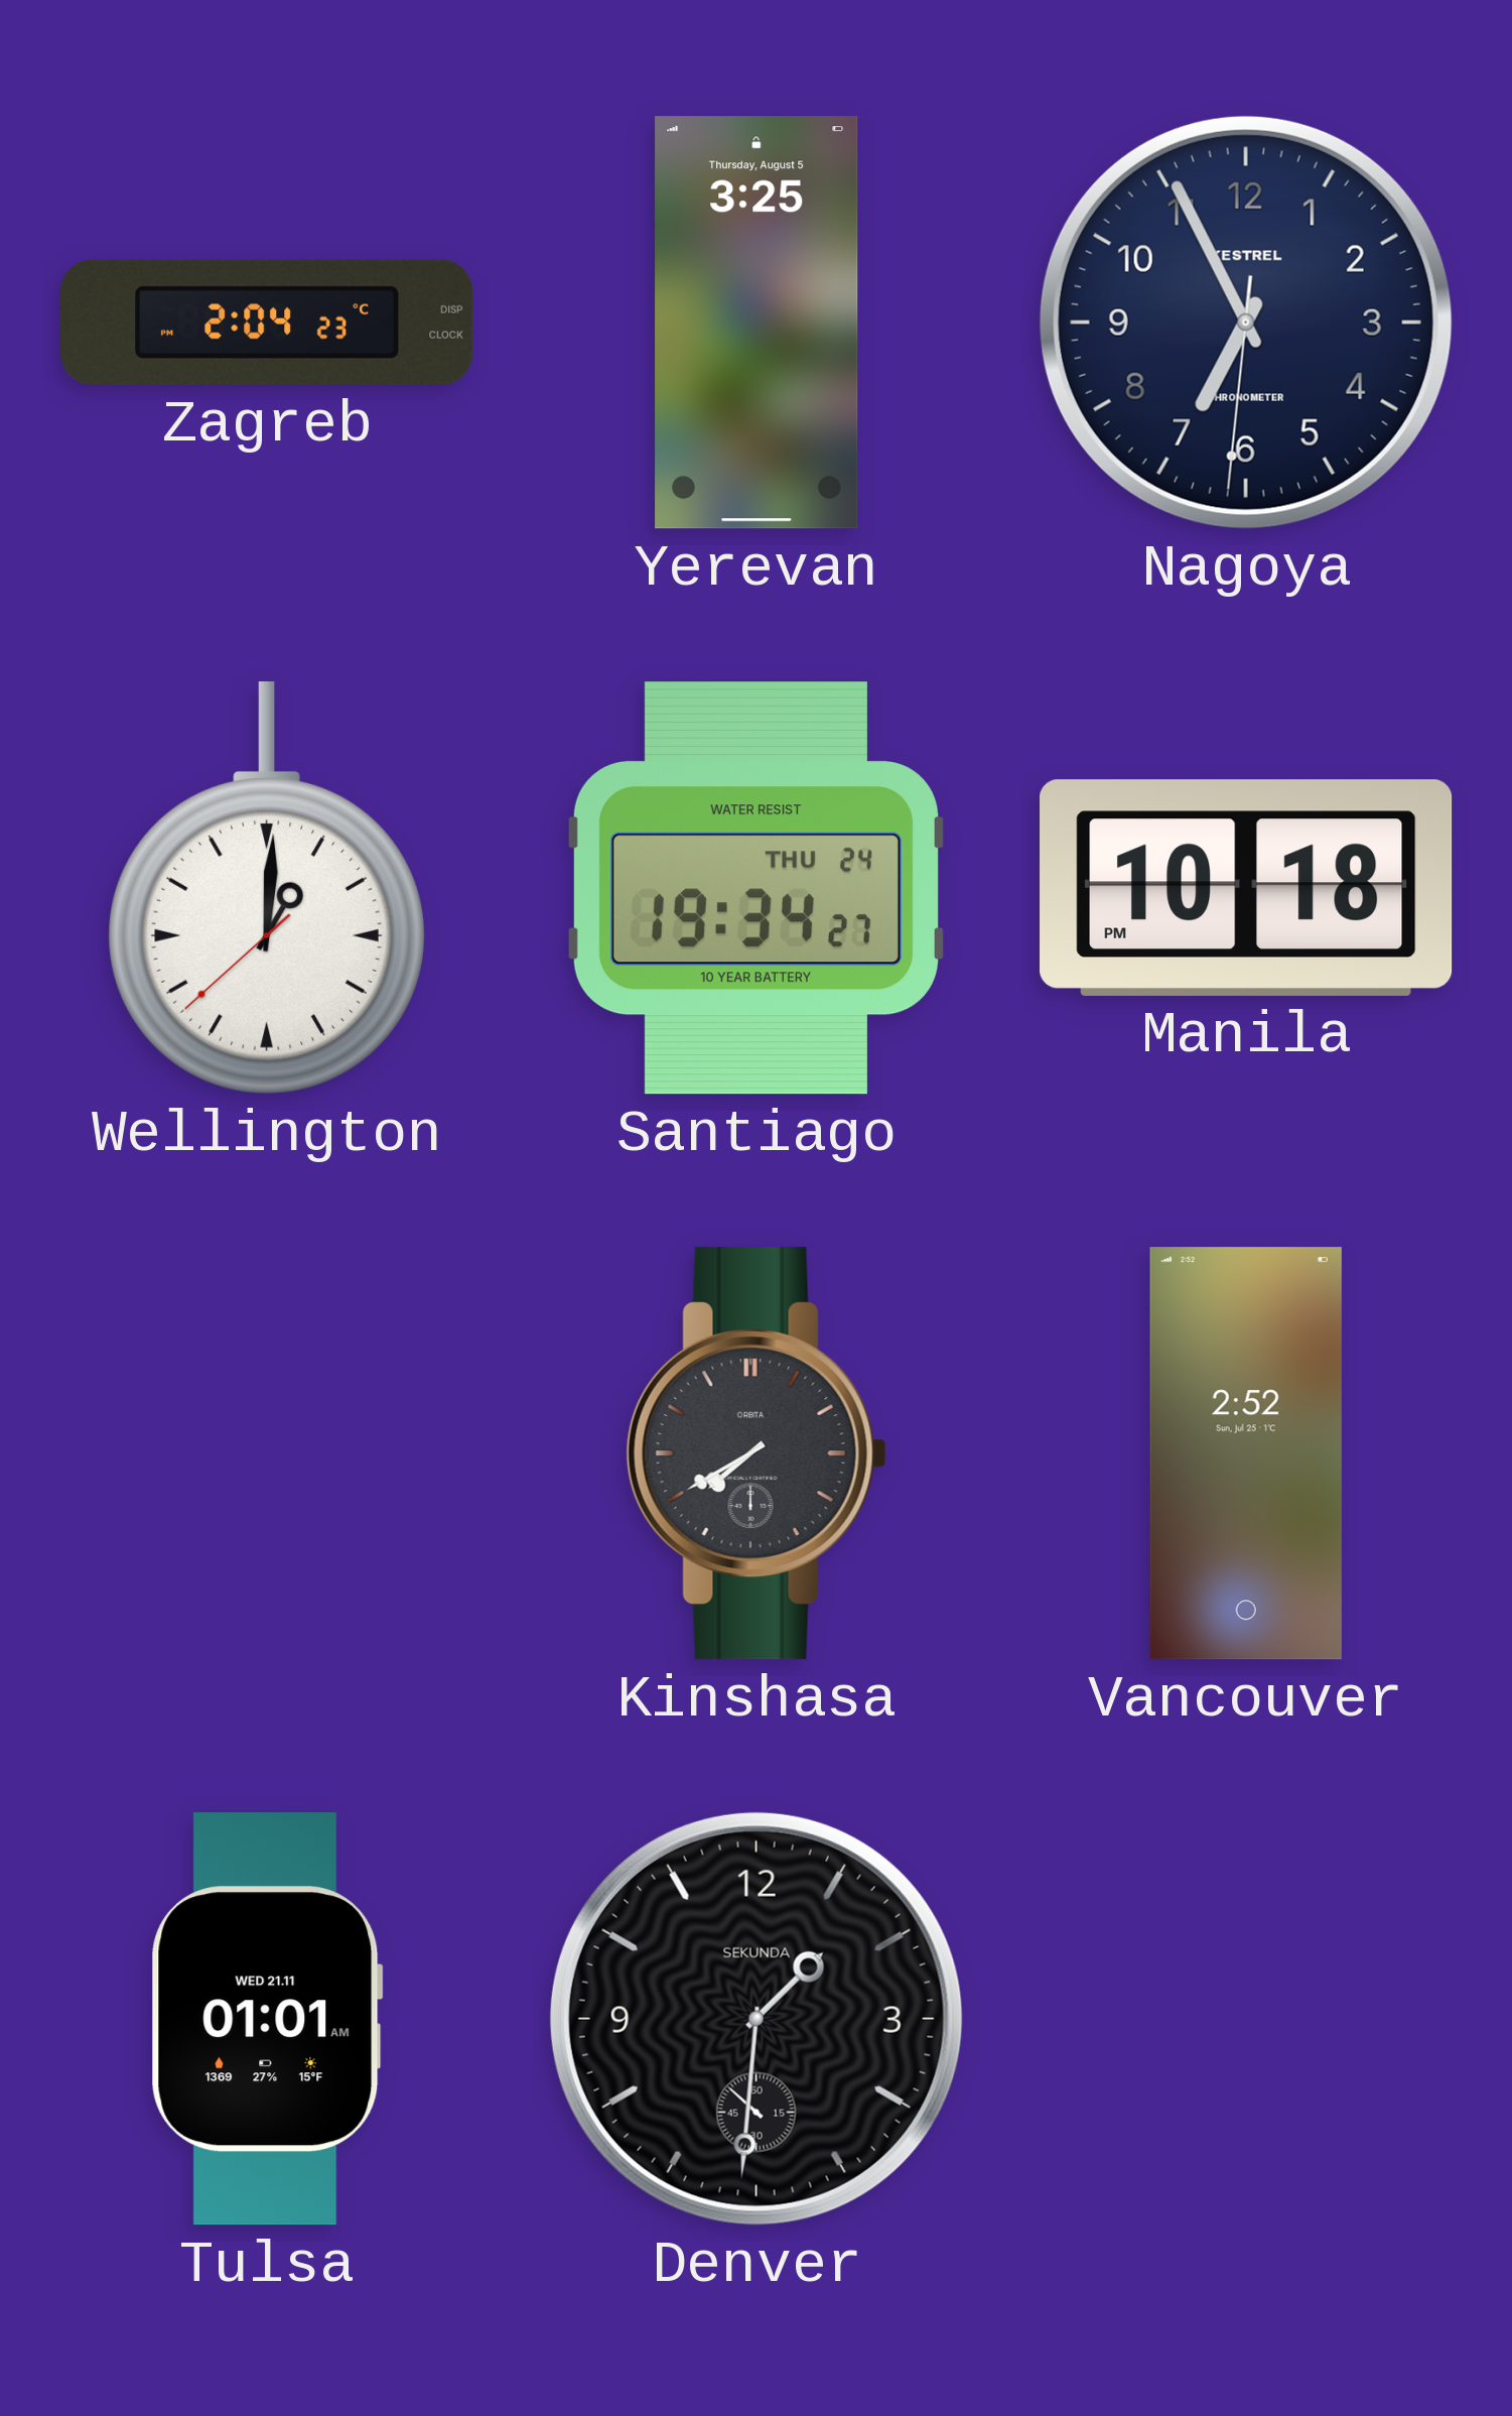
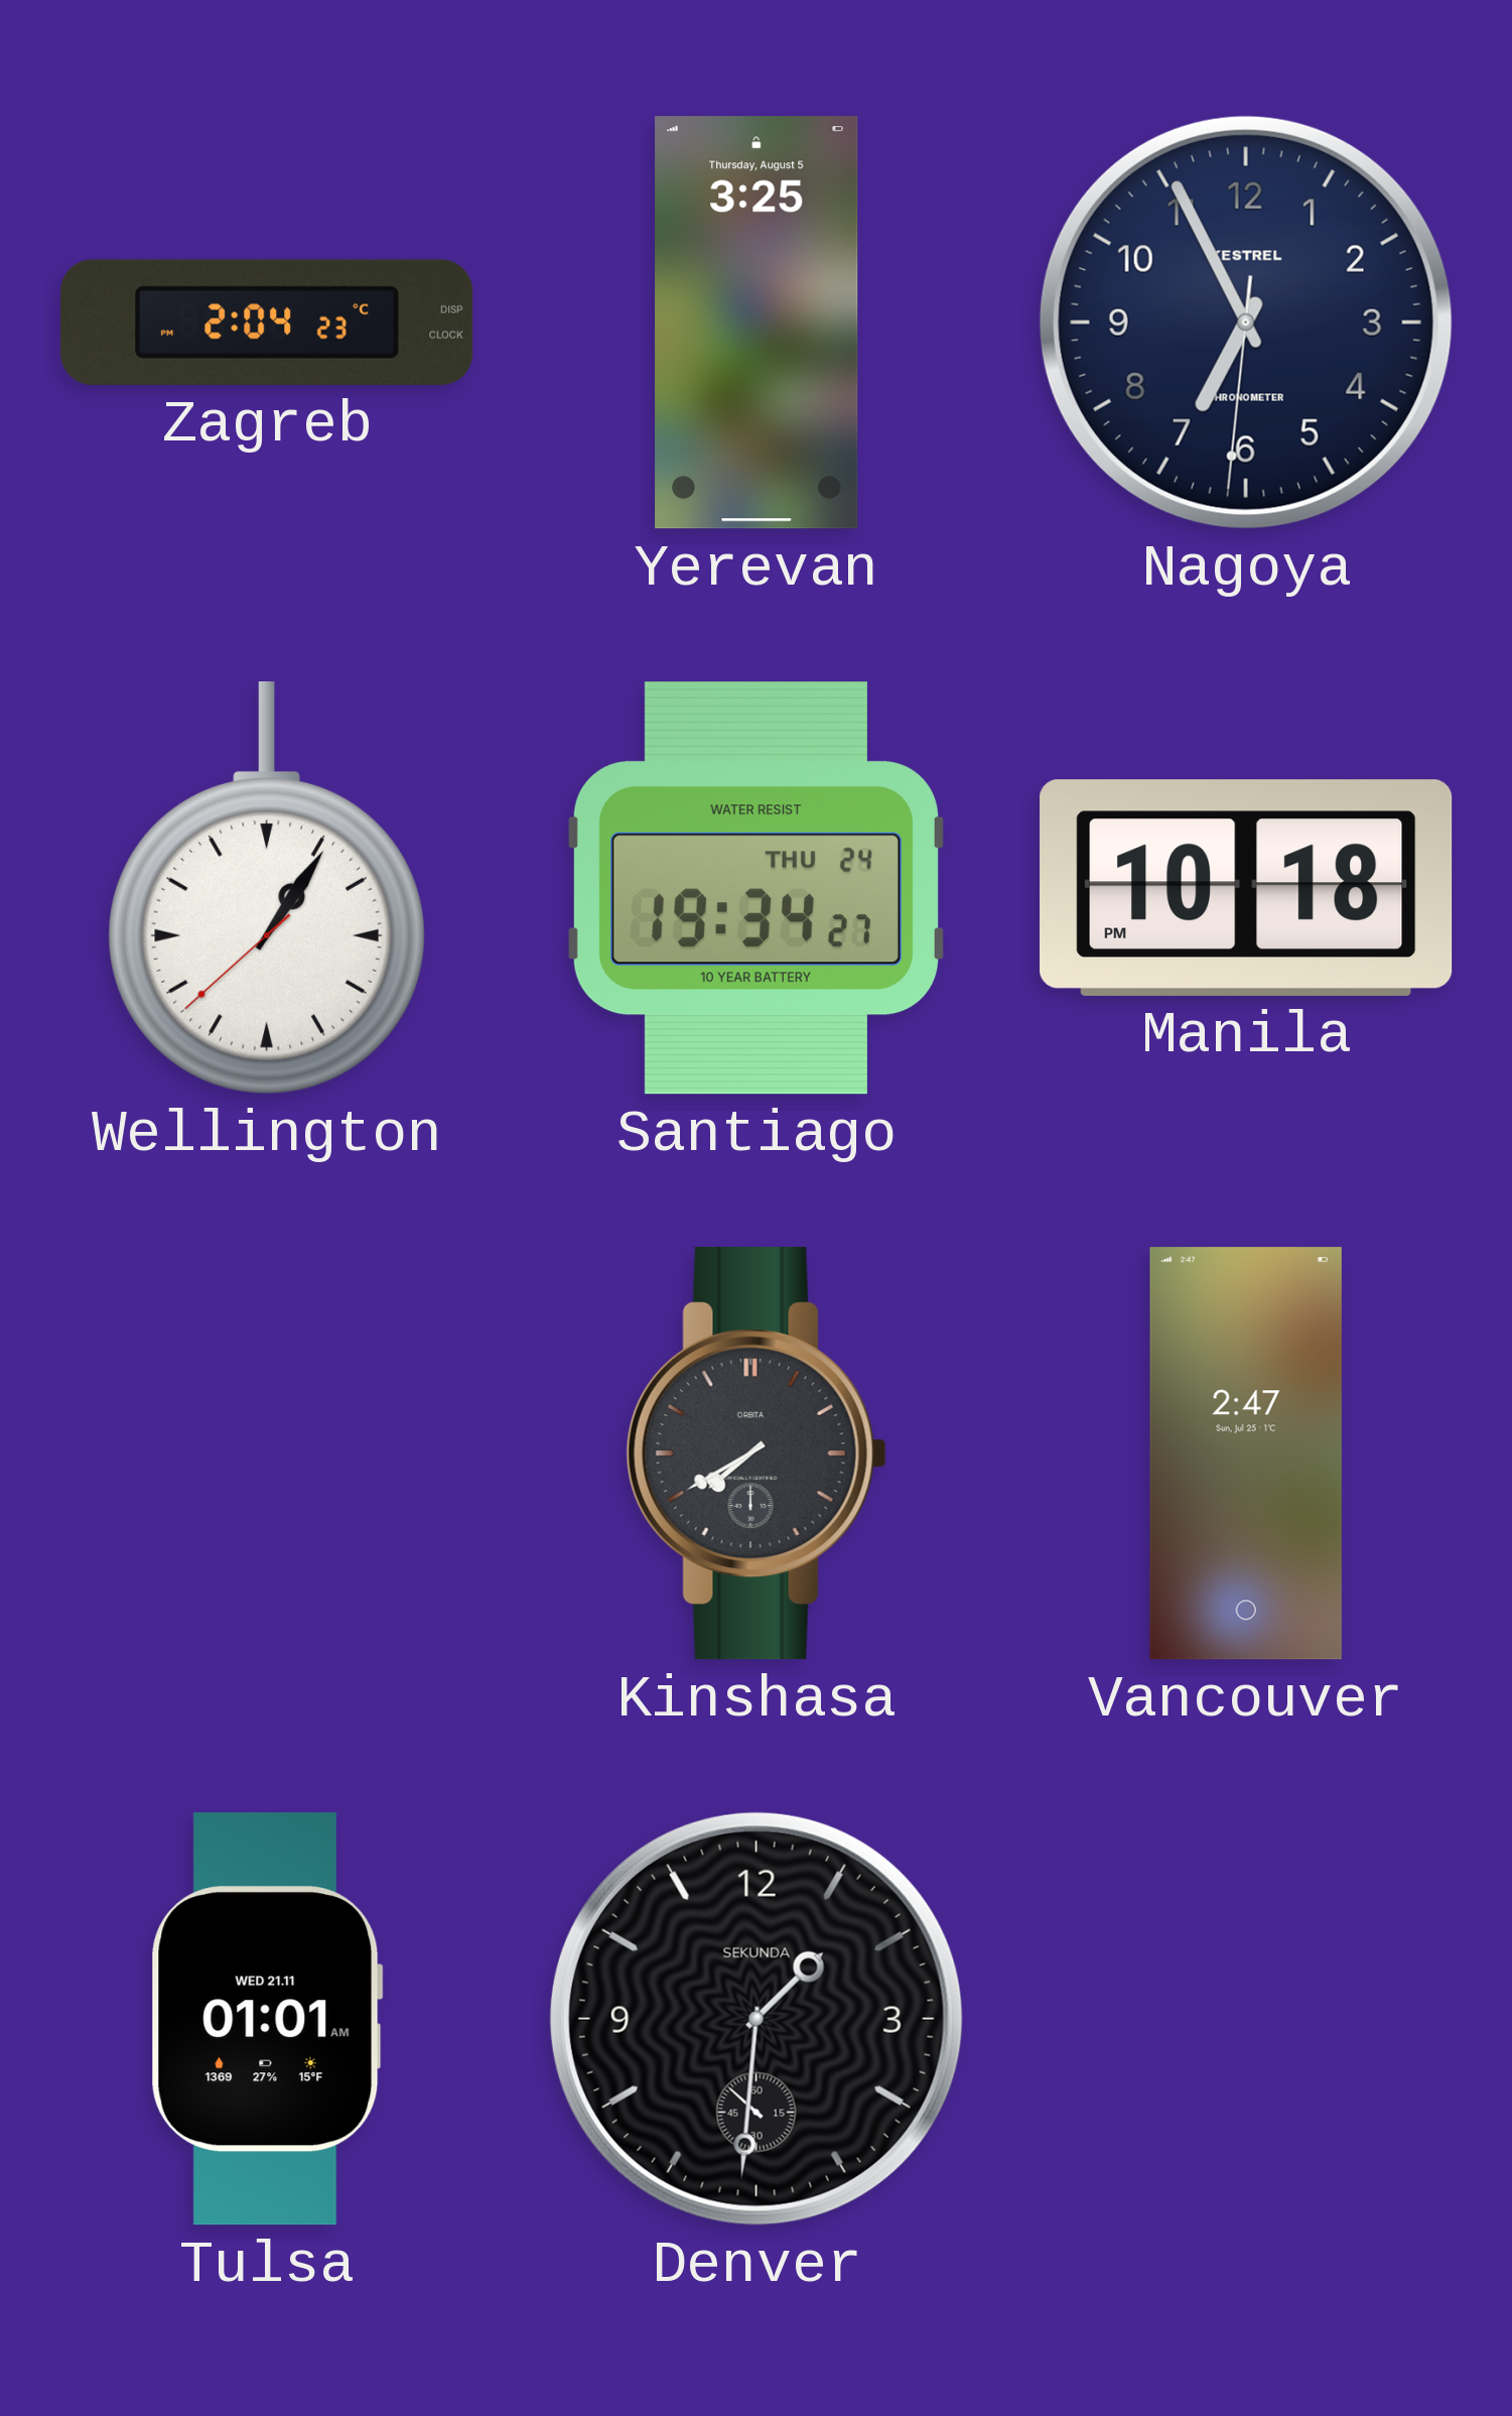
Wellington: 1:00 -> 1:05 (267, 888)
Vancouver: 2:52 -> 2:47 (1246, 1453)
